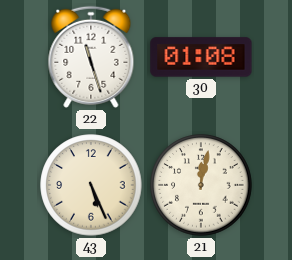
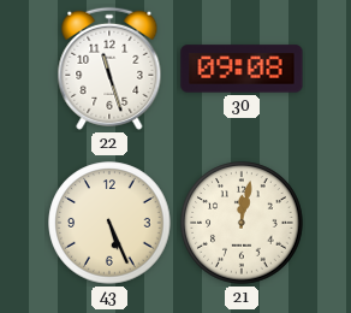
30: 01:08 -> 09:08 (242, 69)
